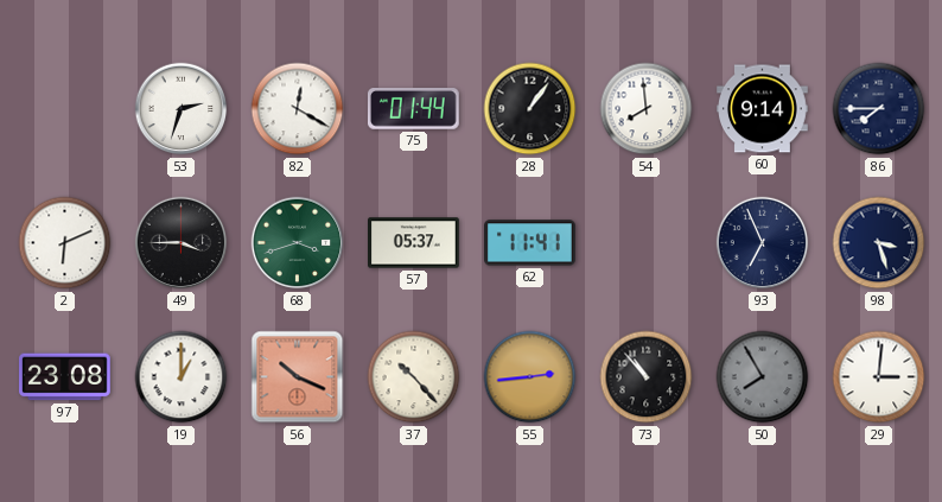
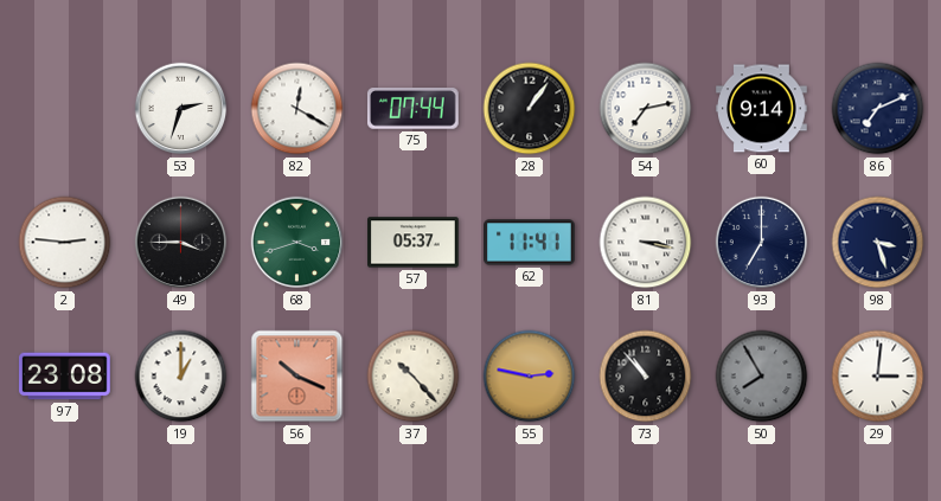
75: 01:44 -> 07:44 (412, 109)
54: 7:59 -> 7:13 (646, 109)
86: 7:45 -> 7:11 (878, 109)
2: 6:11 -> 2:46 (65, 243)
81: none -> 3:17 (646, 243)
93: 6:56 -> 7:00 (762, 243)
55: 2:44 -> 2:47 (530, 377)
